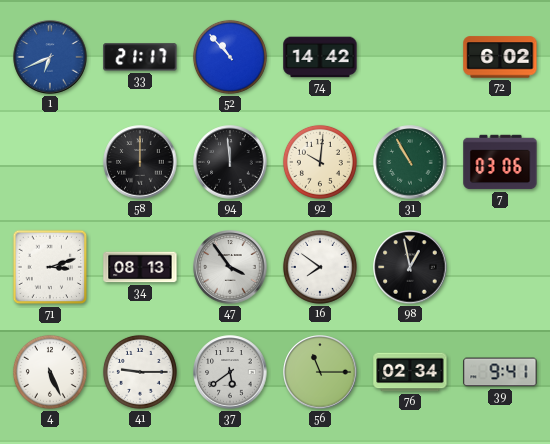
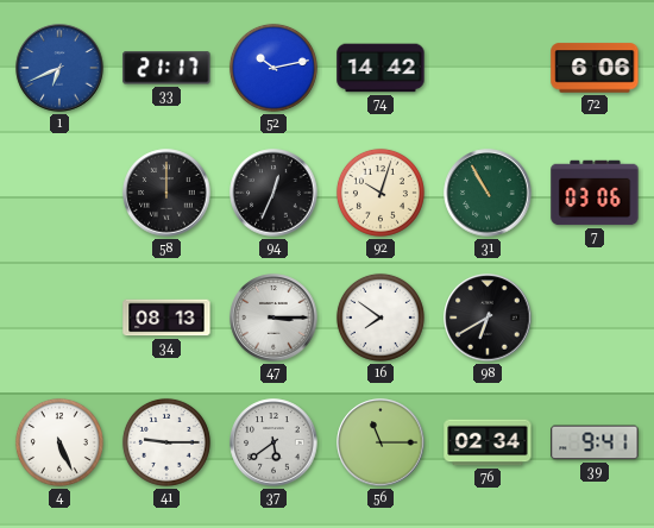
52: 10:53 -> 10:13 (273, 68)
72: 6:02 -> 6:06 (595, 68)
94: 11:59 -> 12:34 (273, 193)
92: 10:01 -> 10:03 (381, 193)
71: 3:12 -> none (50, 267)
47: 3:54 -> 3:15 (273, 318)
98: 12:58 -> 6:40 (488, 318)
